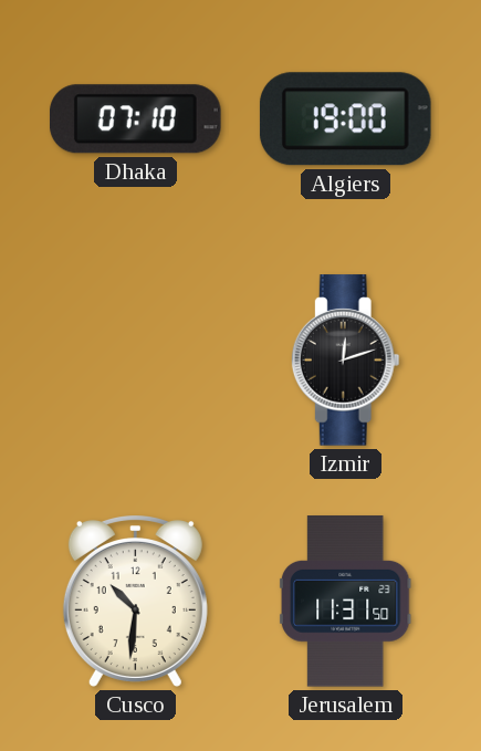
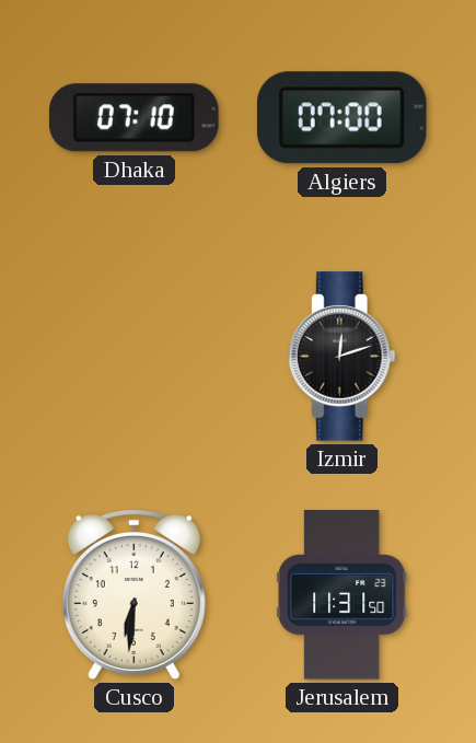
Algiers: 19:00 -> 07:00 (341, 118)
Cusco: 10:31 -> 6:31 (133, 595)
